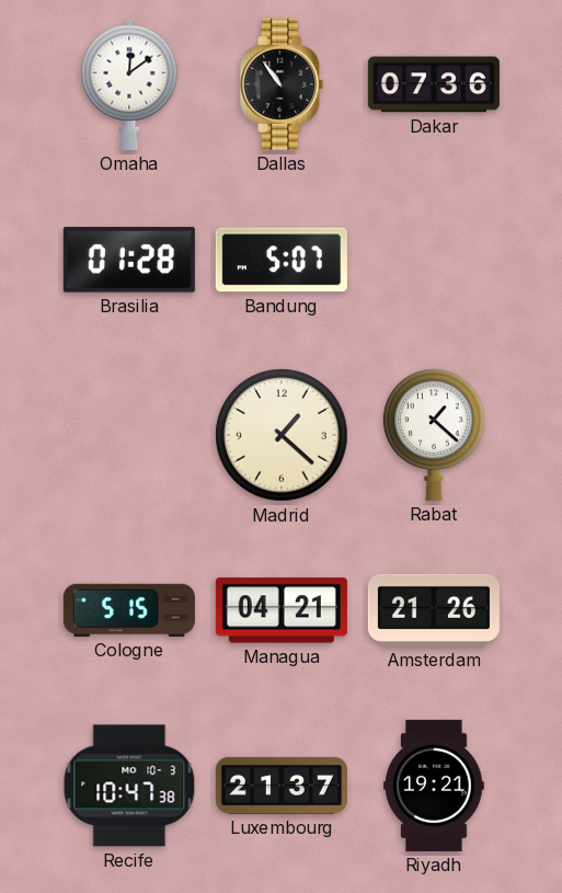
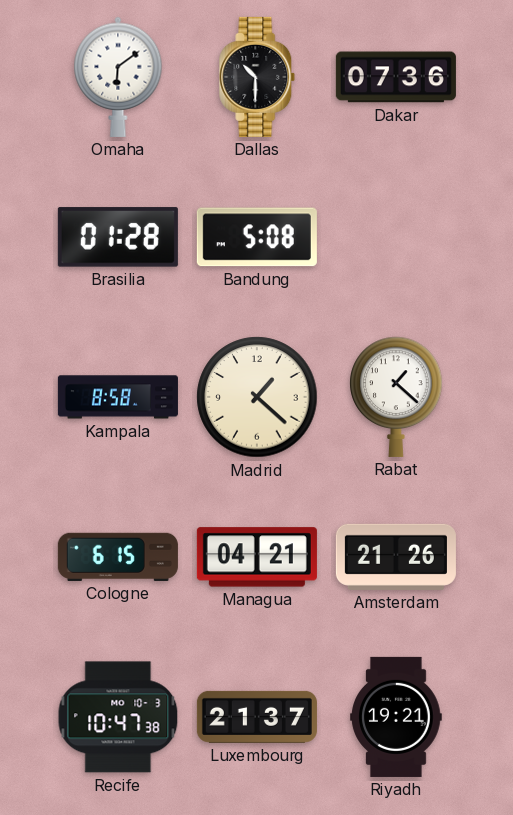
Omaha: 12:09 -> 6:09 (118, 77)
Dallas: 10:54 -> 10:30 (257, 77)
Bandung: 5:07 -> 5:08 (257, 237)
Kampala: none -> 8:58 (118, 397)
Cologne: 5:15 -> 6:15 (118, 557)
